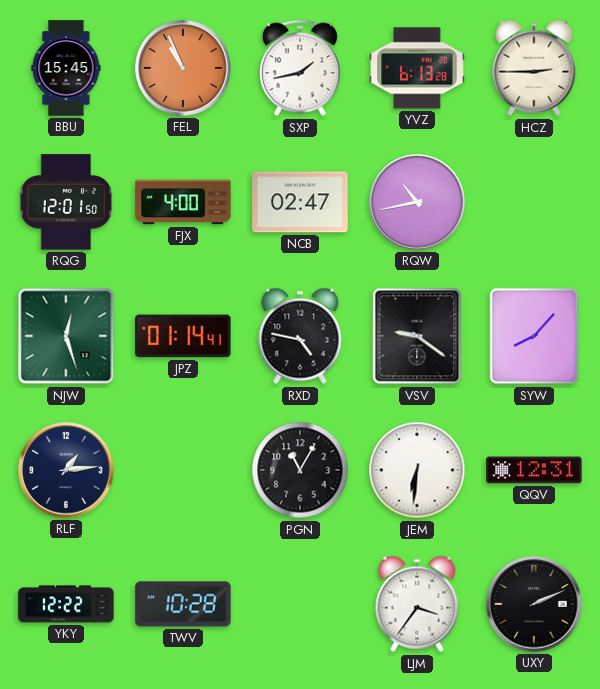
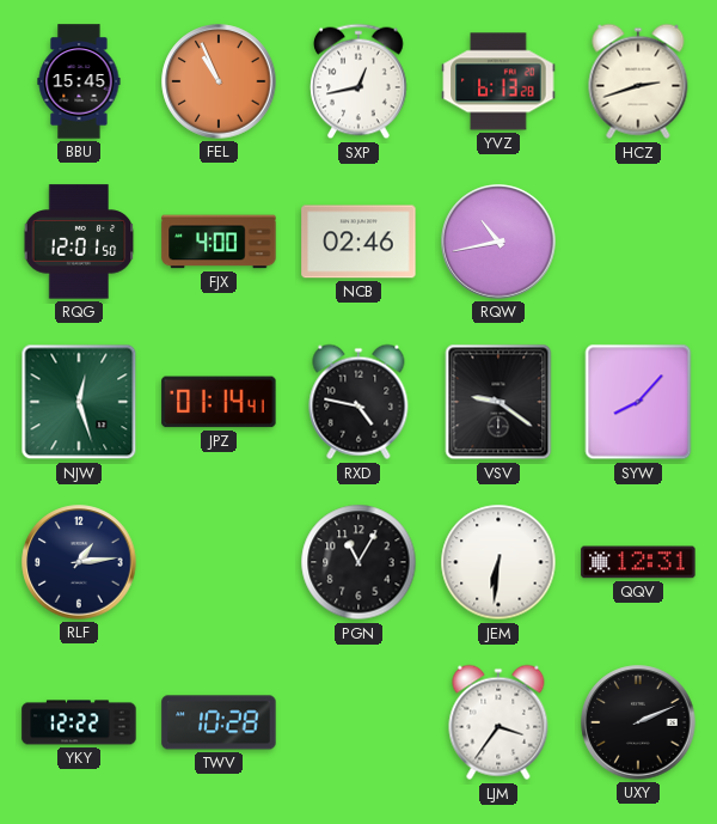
SXP: 1:43 -> 12:43 (360, 81)
HCZ: 2:45 -> 2:42 (638, 81)
NCB: 02:47 -> 02:46 (358, 242)
